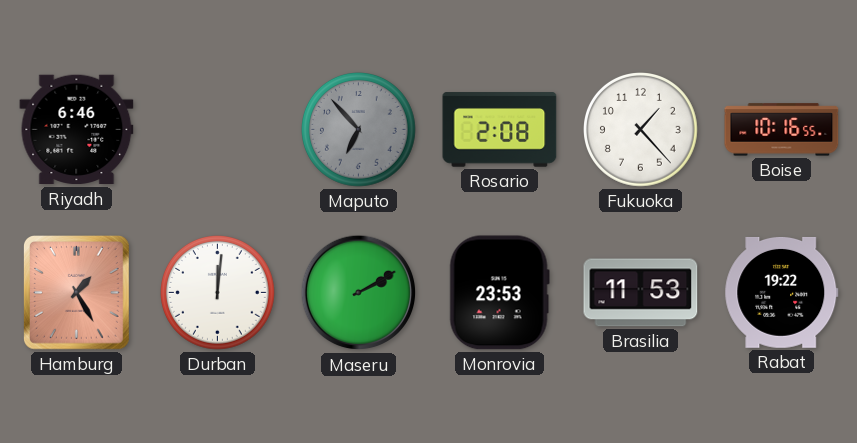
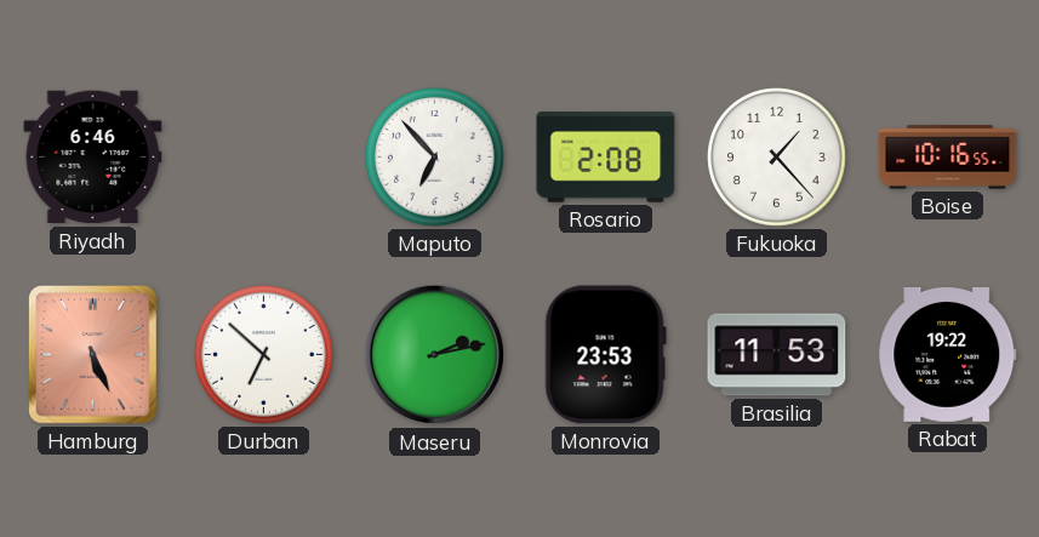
Maputo dial: grey -> white (435, 158)
Hamburg: 1:25 -> 5:26 (93, 355)
Durban: 12:01 -> 6:52 (264, 355)
Maseru: 2:10 -> 2:13 (435, 355)
